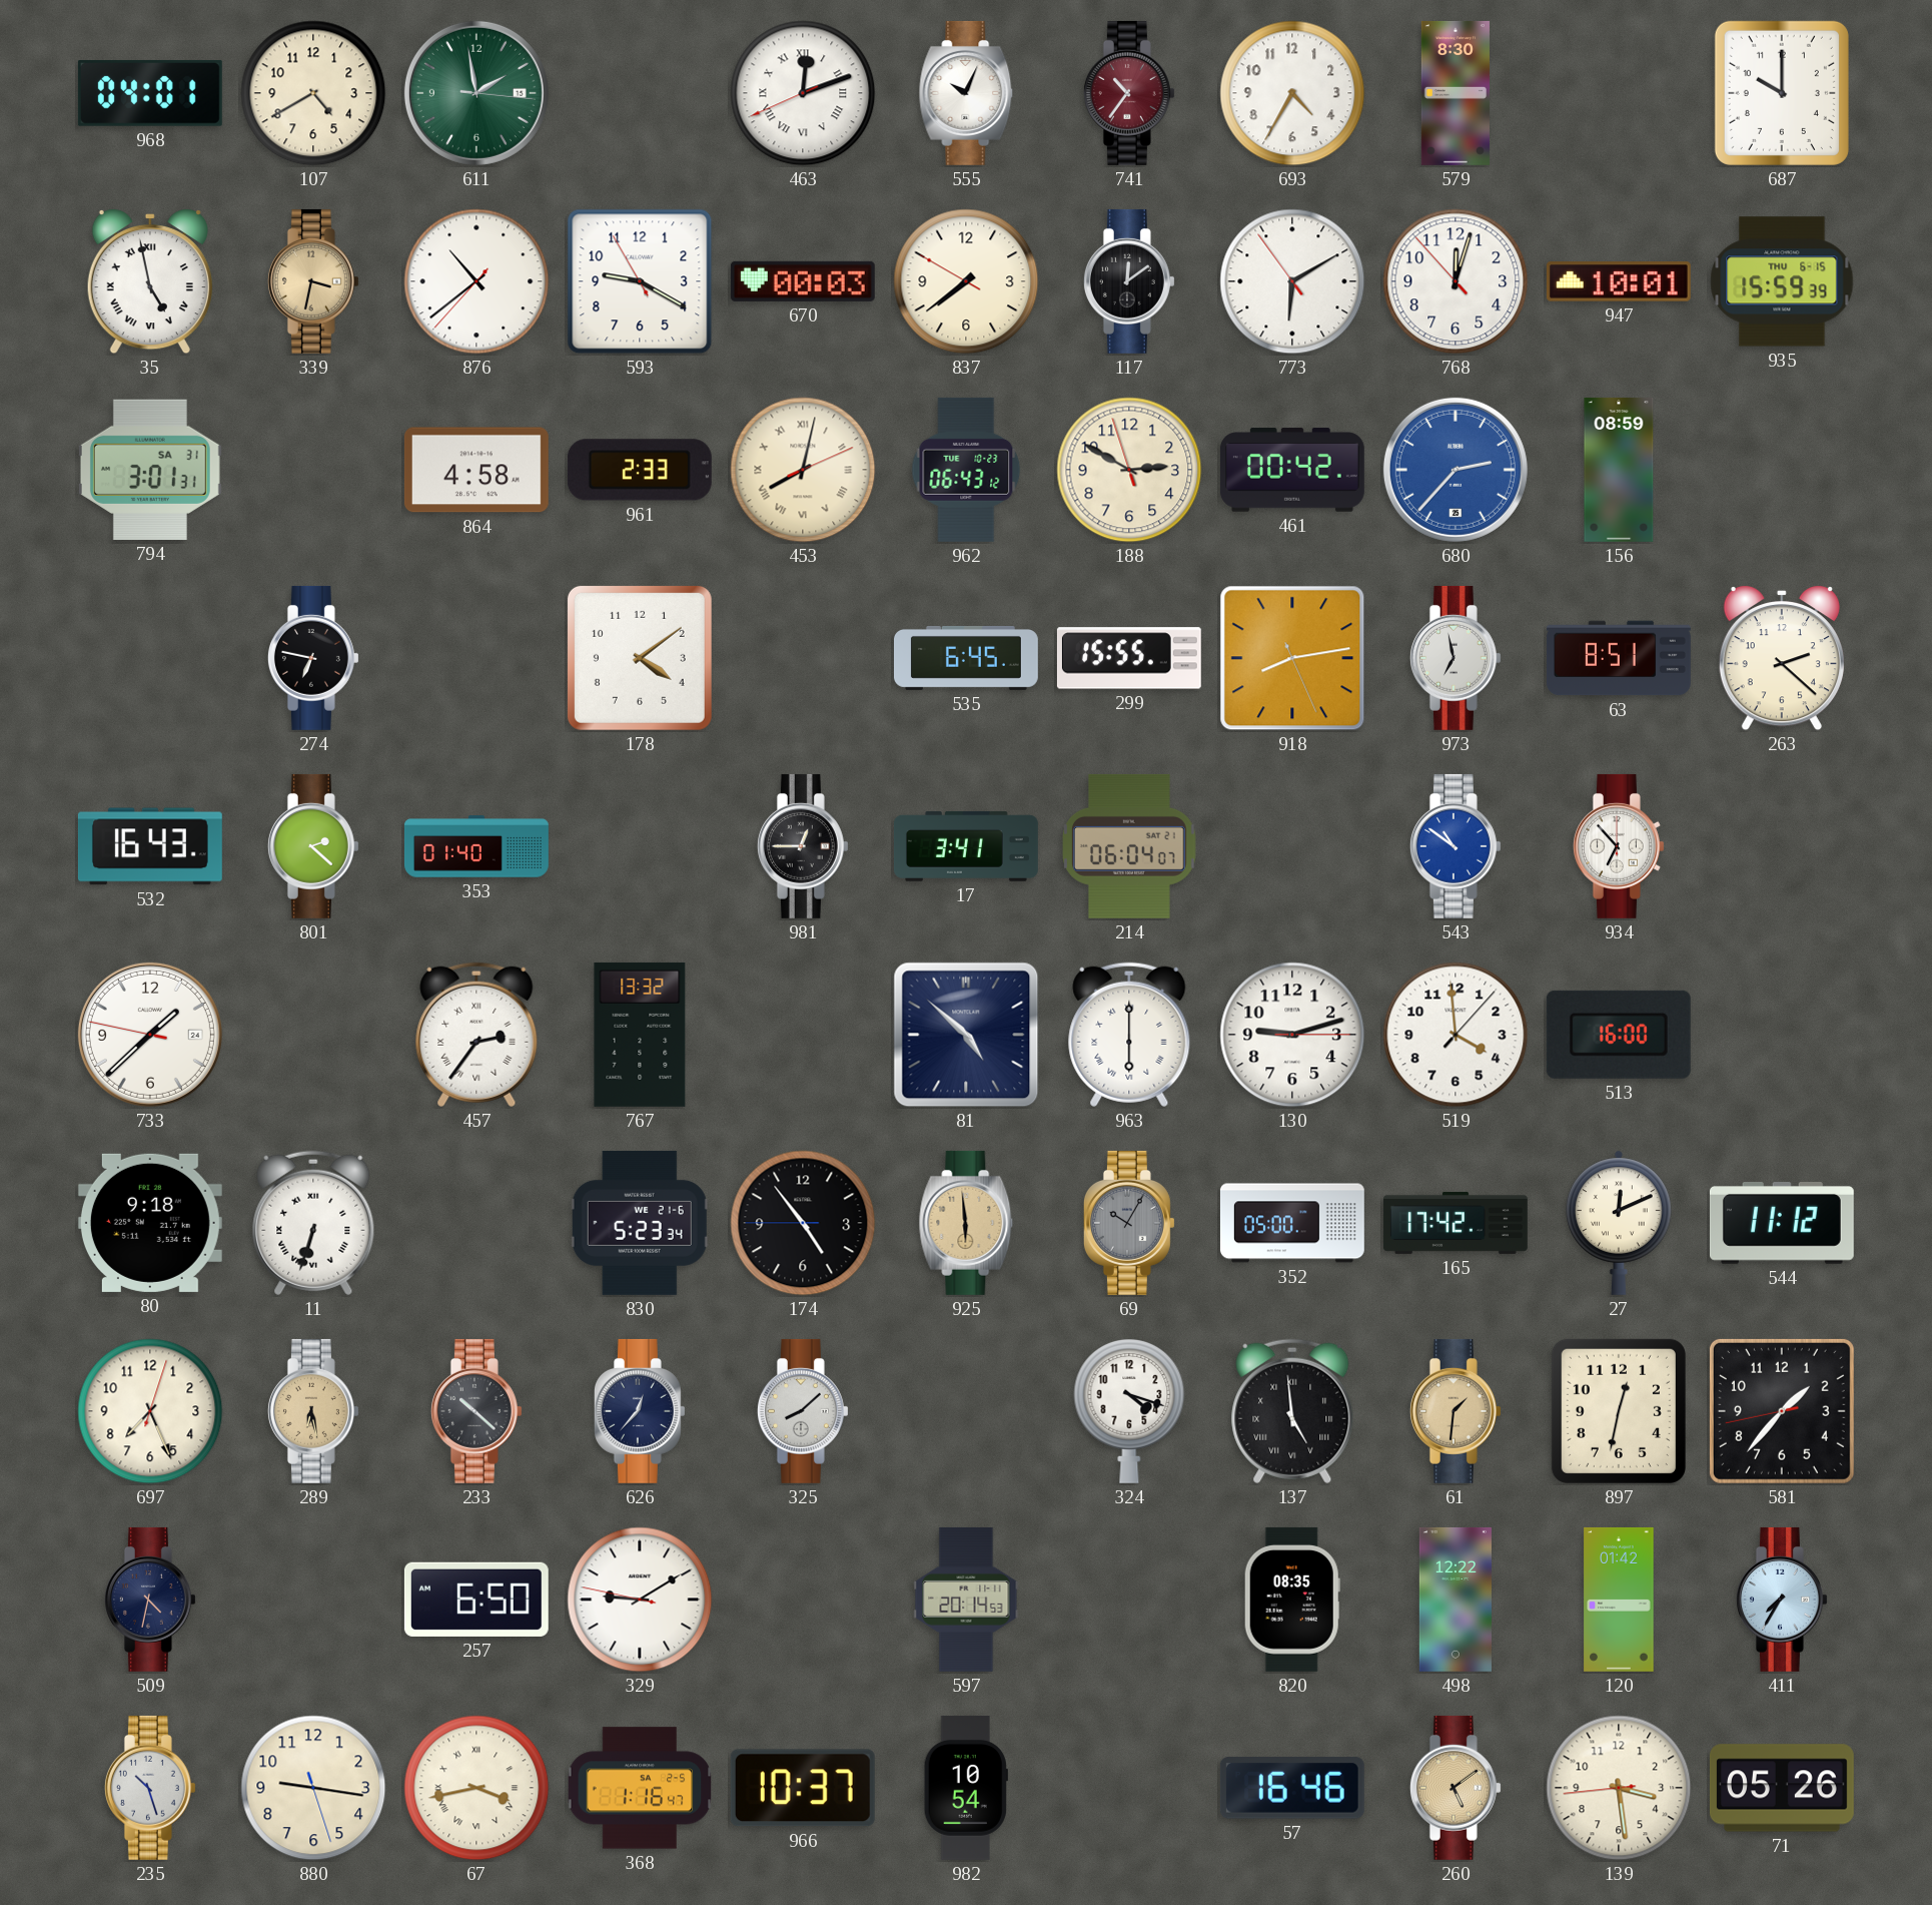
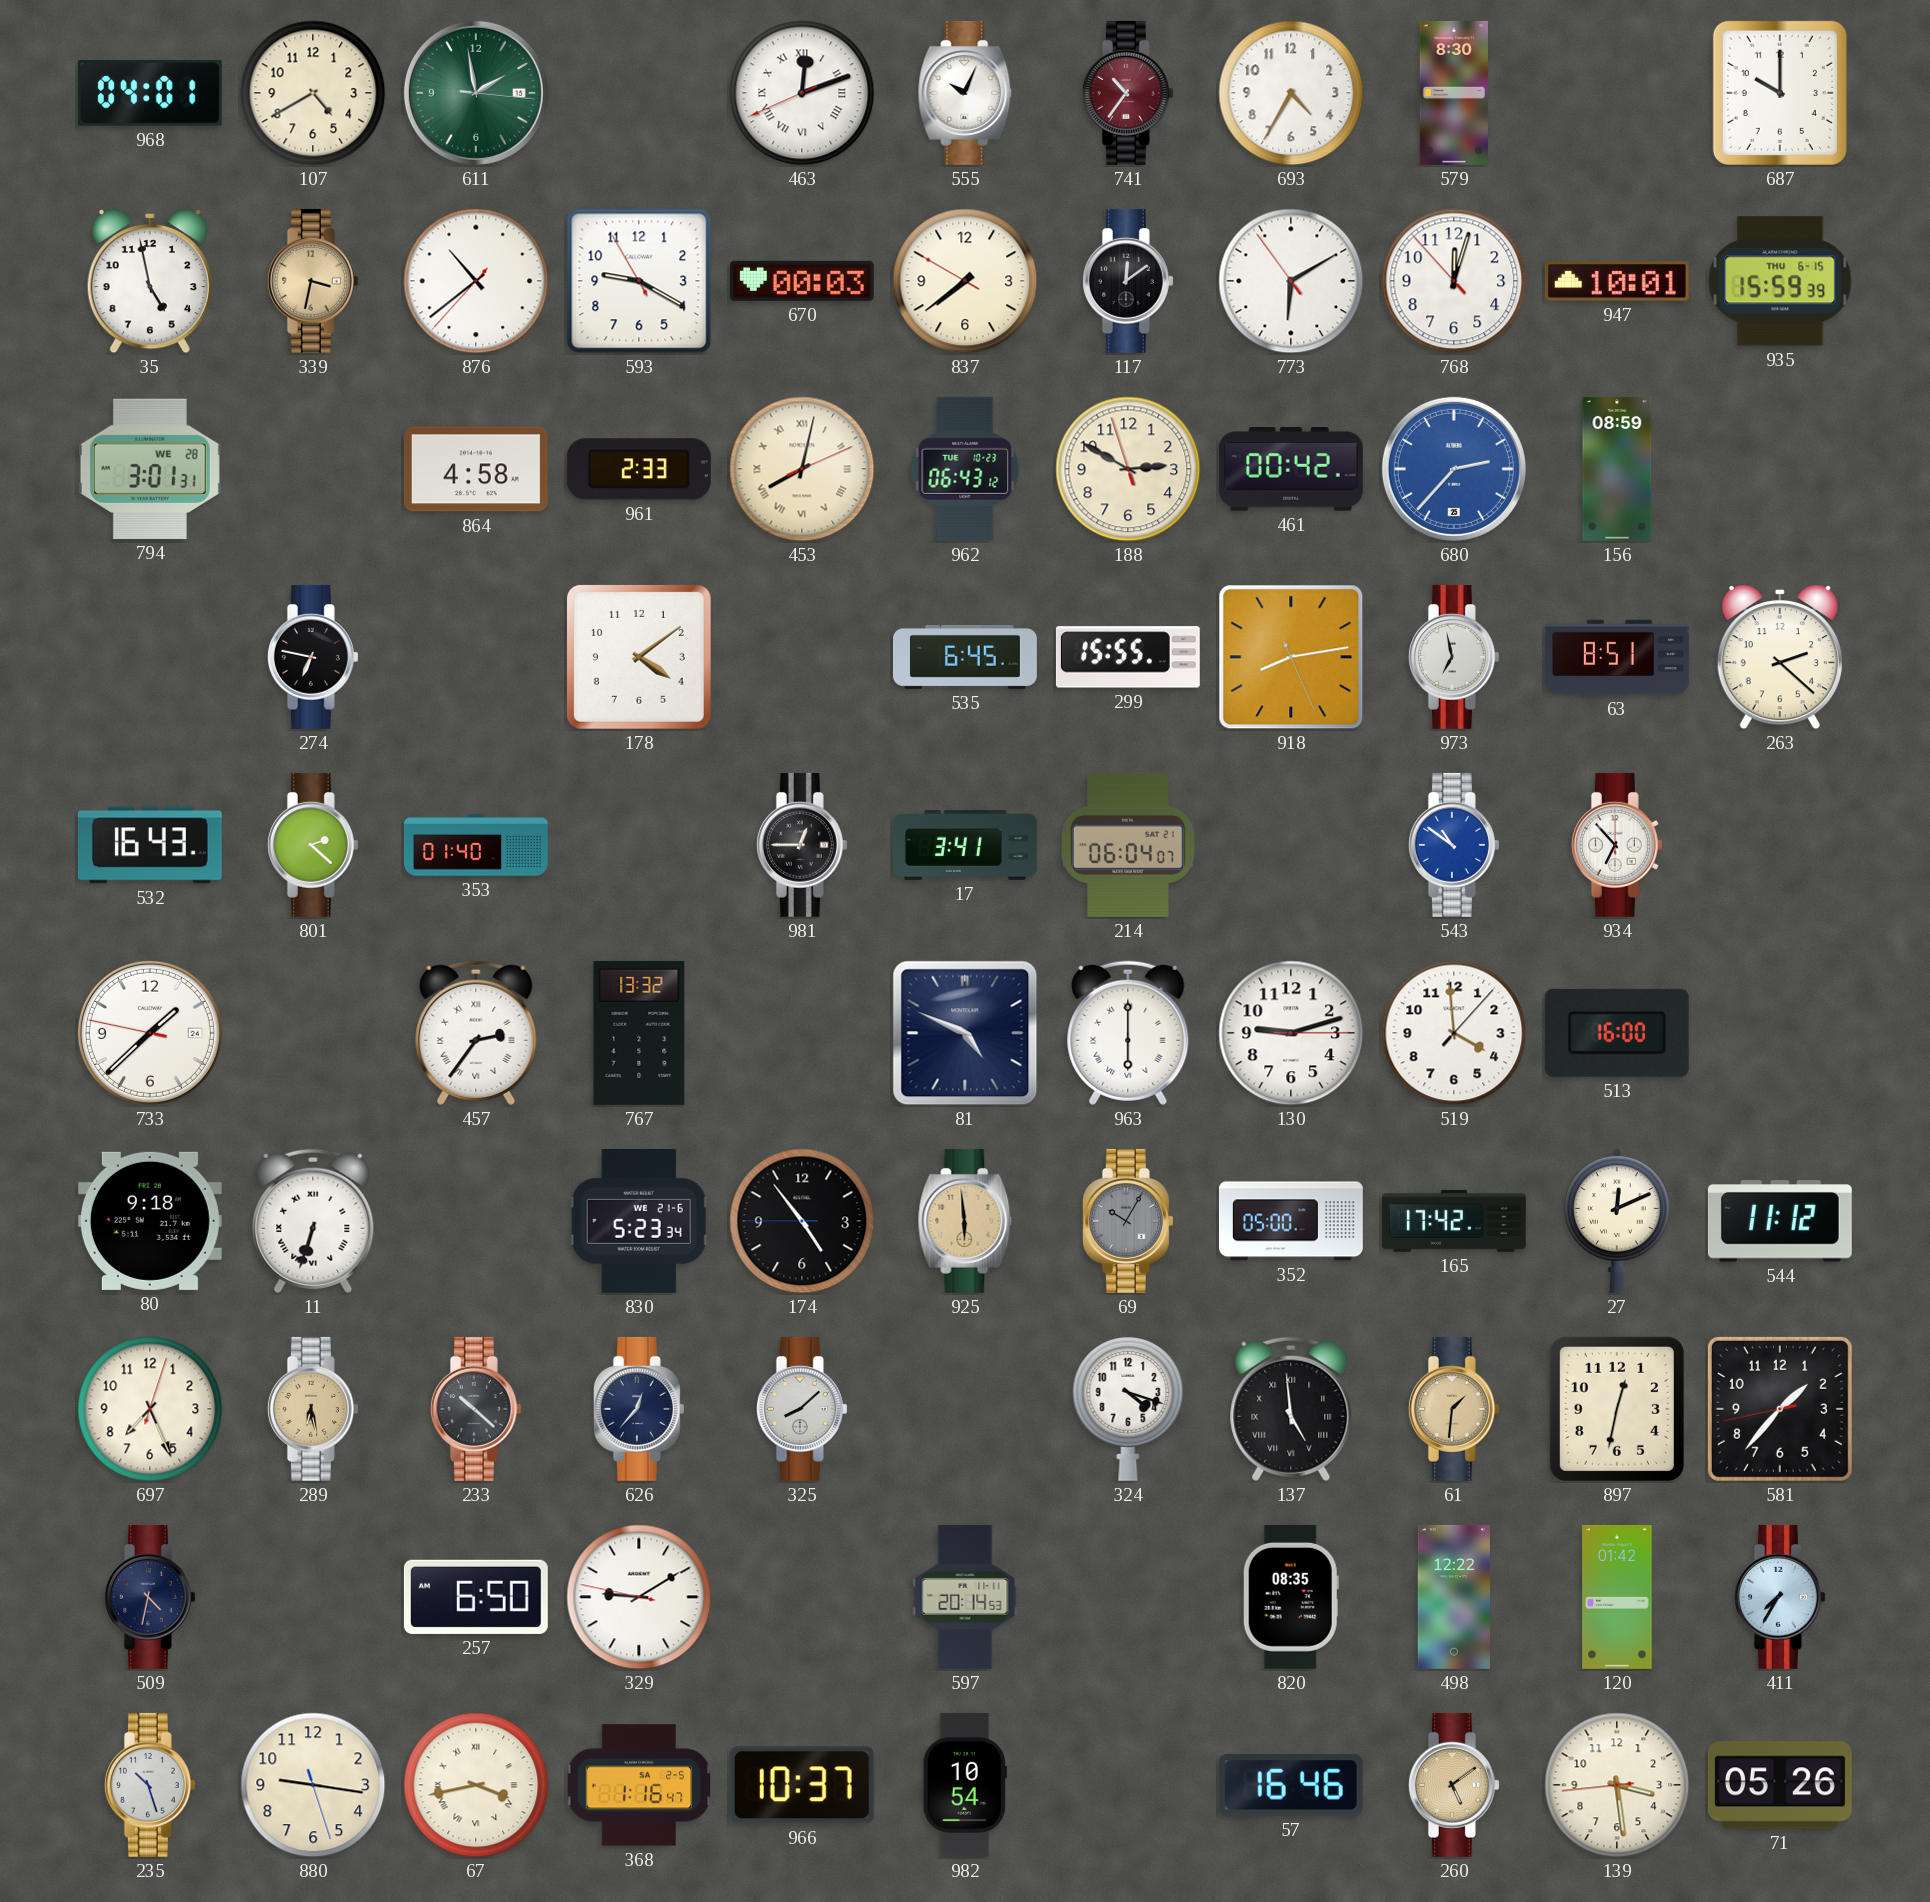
35 numerals: Roman -> Arabic (150, 282)
794 date: SA 31 -> WE 28 (150, 469)
81: 4:52 -> 4:49 (965, 1033)
